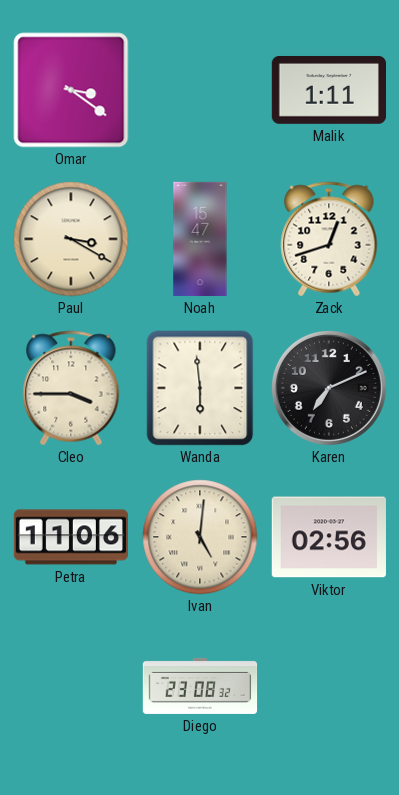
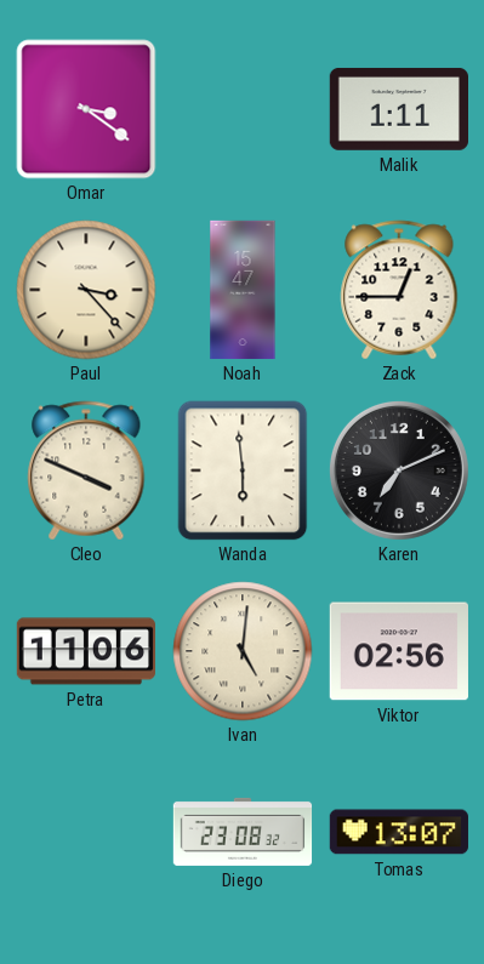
Paul: 3:20 -> 3:23 (86, 290)
Zack: 12:42 -> 12:45 (399, 290)
Cleo: 3:45 -> 3:49 (86, 470)
Tomas: none -> 13:07 (399, 832)
